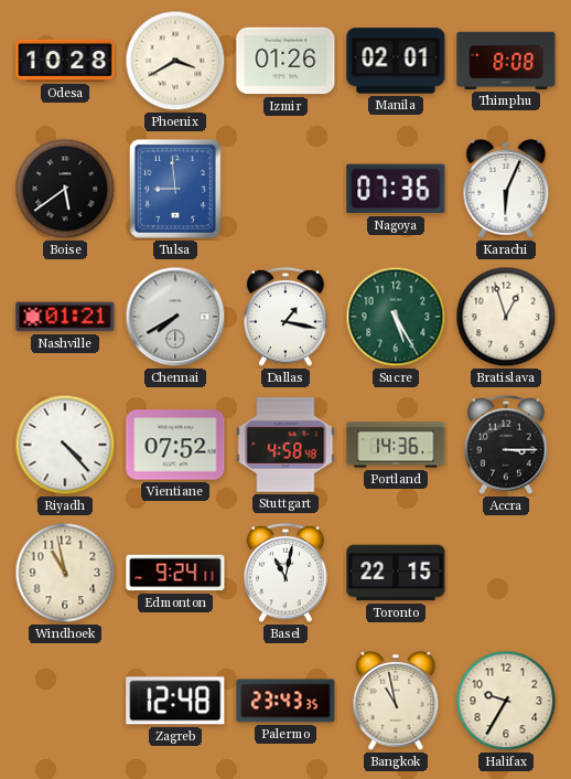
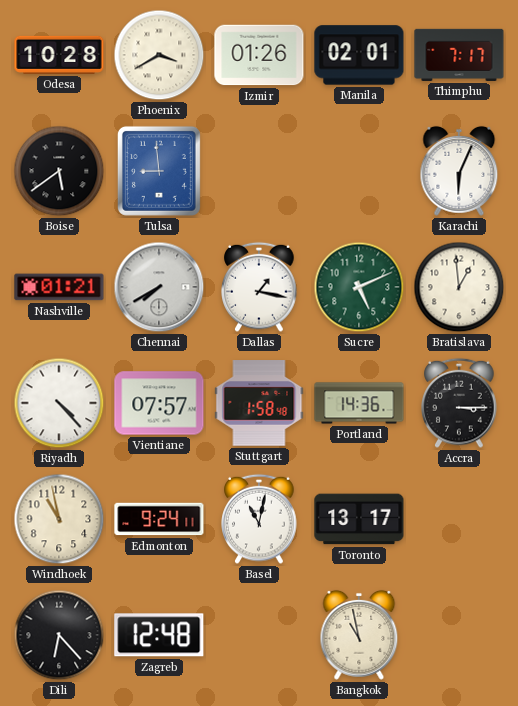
Thimphu: 8:08 -> 7:17 (459, 55)
Nagoya: 07:36 -> none (396, 189)
Sucre: 5:25 -> 5:11 (359, 287)
Bratislava: 12:57 -> 12:59 (459, 287)
Vientiane: 07:52 -> 07:57 (159, 403)
Stuttgart: 4:58 -> 1:58 (259, 403)
Toronto: 22:15 -> 13:17 (359, 519)
Dili: none -> 6:23 (59, 635)
Palermo: 23:43 -> none (285, 701)
Halifax: 9:35 -> none (506, 701)
